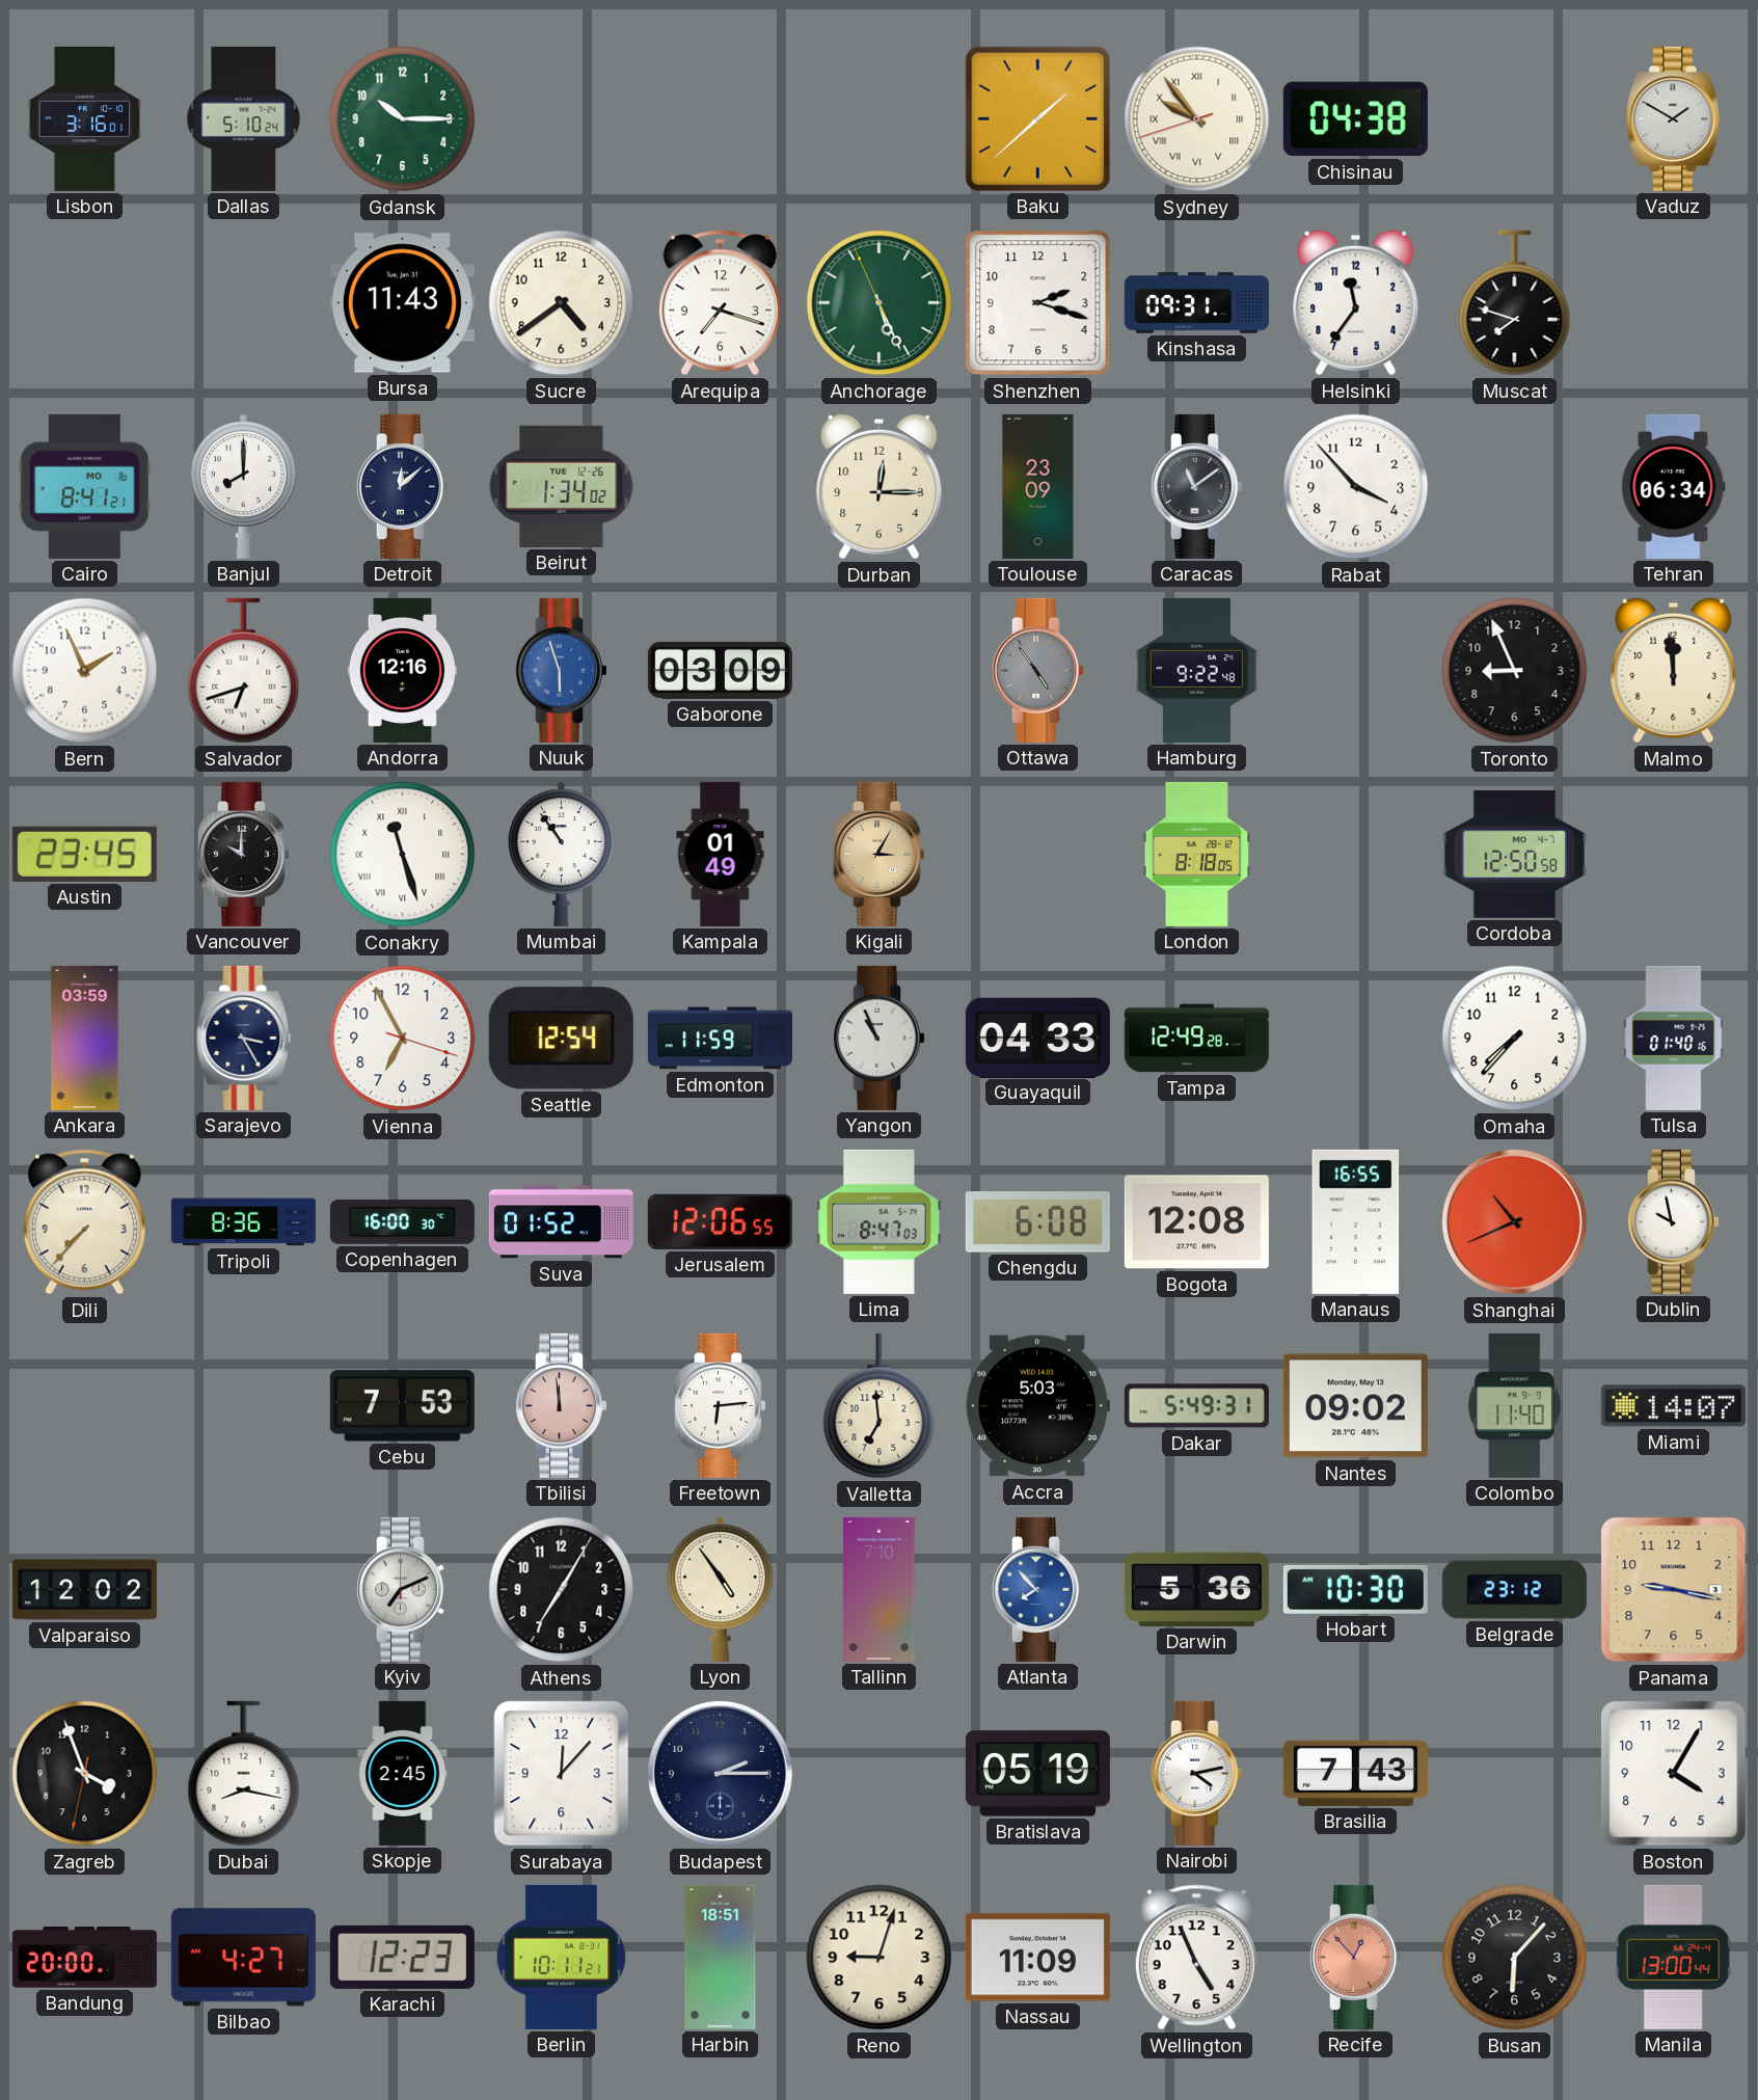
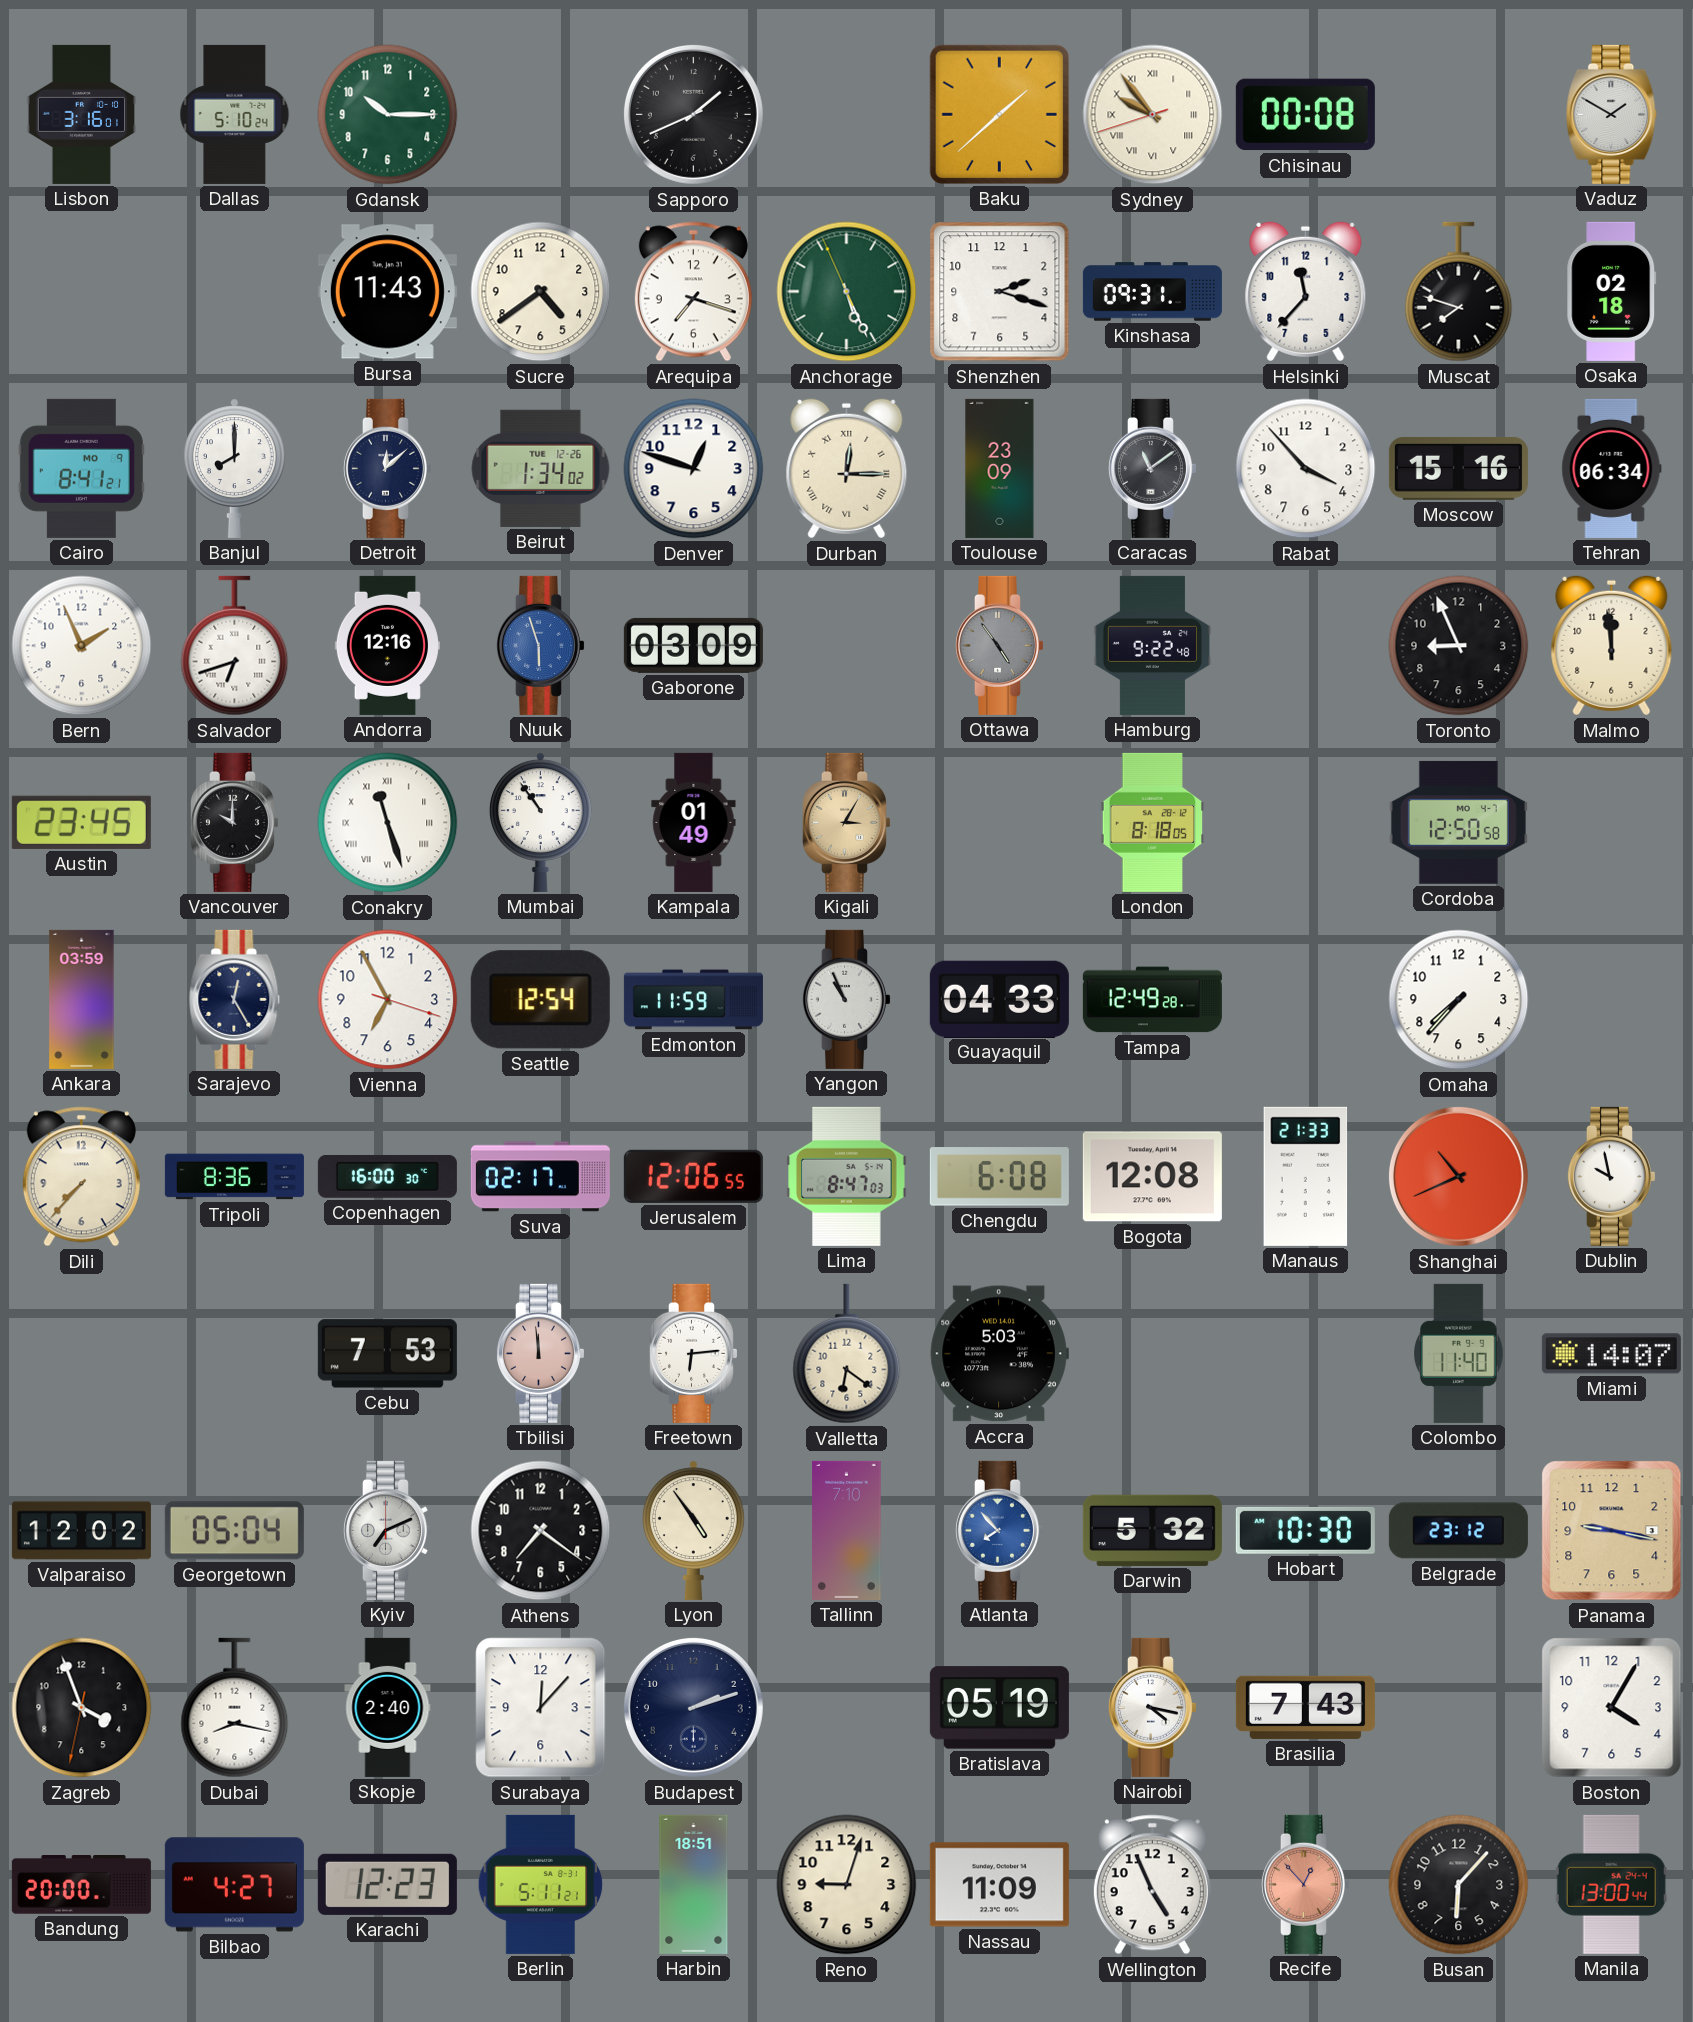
Sapporo: none -> 1:41 (693, 114)
Chisinau: 04:38 -> 00:08 (1305, 115)
Helsinki: 11:36 -> 11:37 (1306, 292)
Osaka: none -> 02:18 (1612, 291)
Cairo date: MO 16 -> MO 9 (81, 468)
Denver: none -> 12:48 (694, 469)
Durban numerals: Arabic -> Roman (847, 469)
Moscow: none -> 15:16 (1458, 468)
Sarajevo: 3:25 -> 12:25 (235, 999)
Tulsa: 01:40 -> none (1674, 1038)
Suva: 01:52 -> 02:17 (540, 1177)
Manaus: 16:55 -> 21:33 (1306, 1176)
Valletta: 6:59 -> 6:21 (847, 1354)
Dakar: 5:49 -> none (1196, 1406)
Nantes: 09:02 -> none (1355, 1406)
Georgetown: none -> 05:04 (234, 1531)
Athens: 7:05 -> 7:21 (541, 1531)
Darwin: 5:36 -> 5:32 (1152, 1530)
Skopje: 2:45 -> 2:40 (388, 1707)
Budapest: 2:15 -> 2:12 (693, 1707)
Nairobi: 4:13 -> 4:17 (1152, 1707)
Berlin: 10:11 -> 5:11 (541, 1884)
